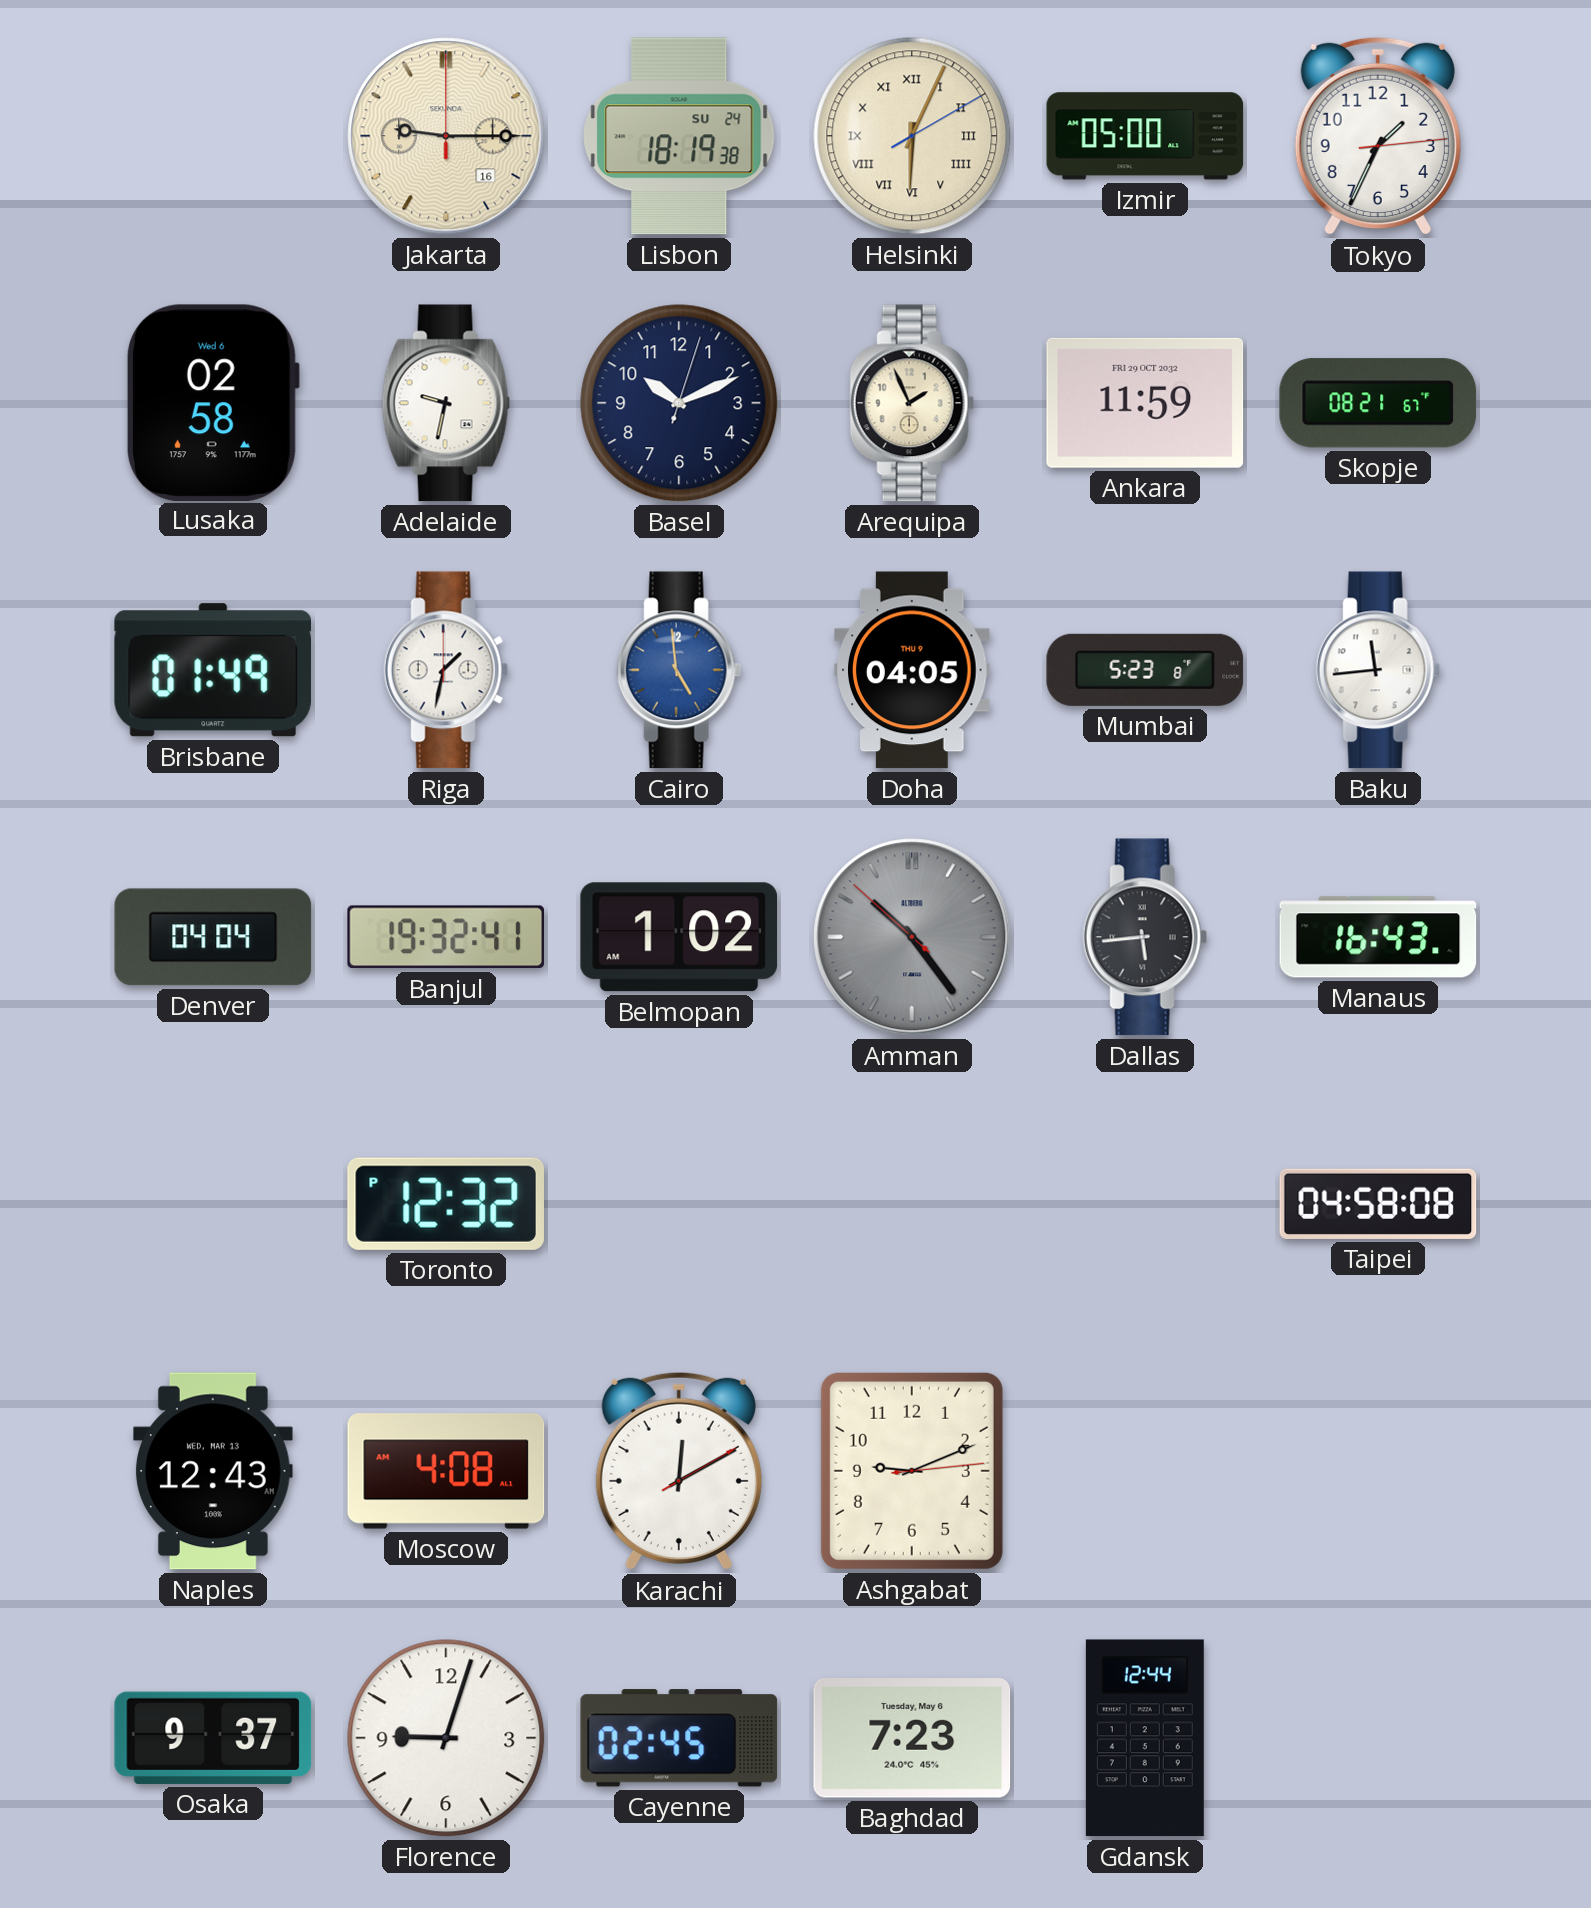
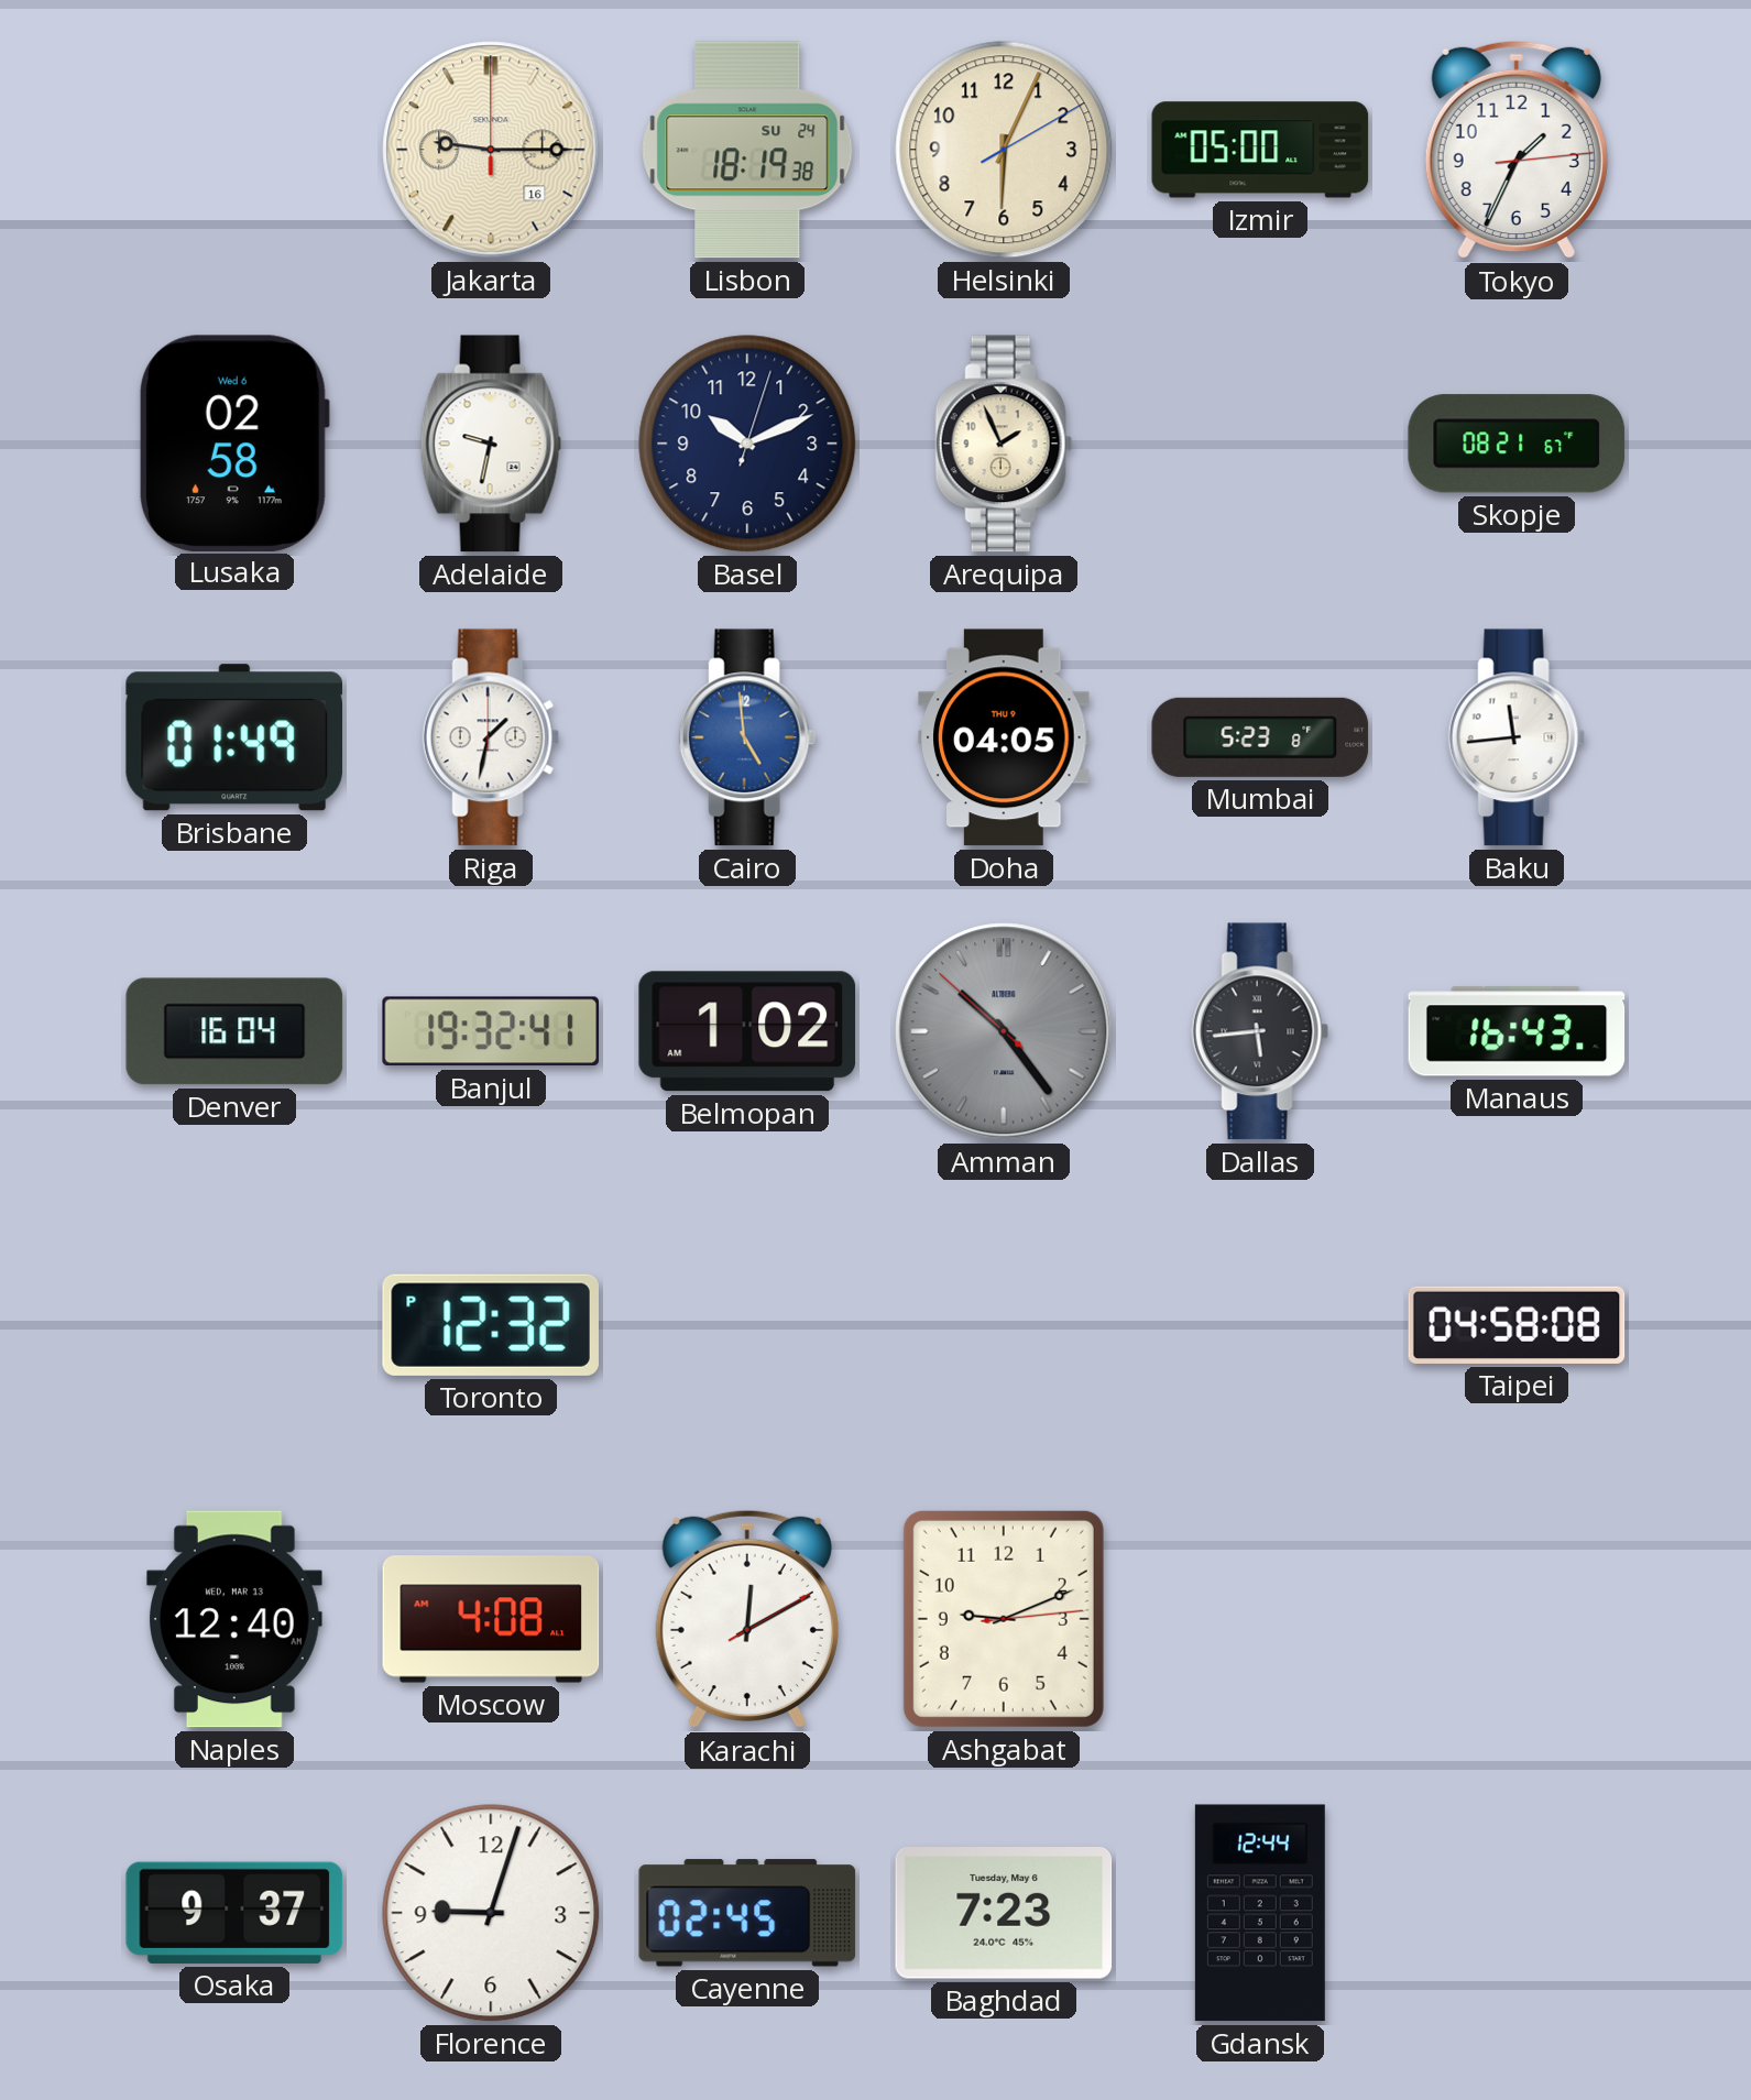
Helsinki numerals: Roman -> Arabic (1004, 150)
Ankara: 11:59 -> none (1145, 403)
Denver: 04:04 -> 16:04 (234, 1031)
Naples: 12:43 -> 12:40 (236, 1619)
